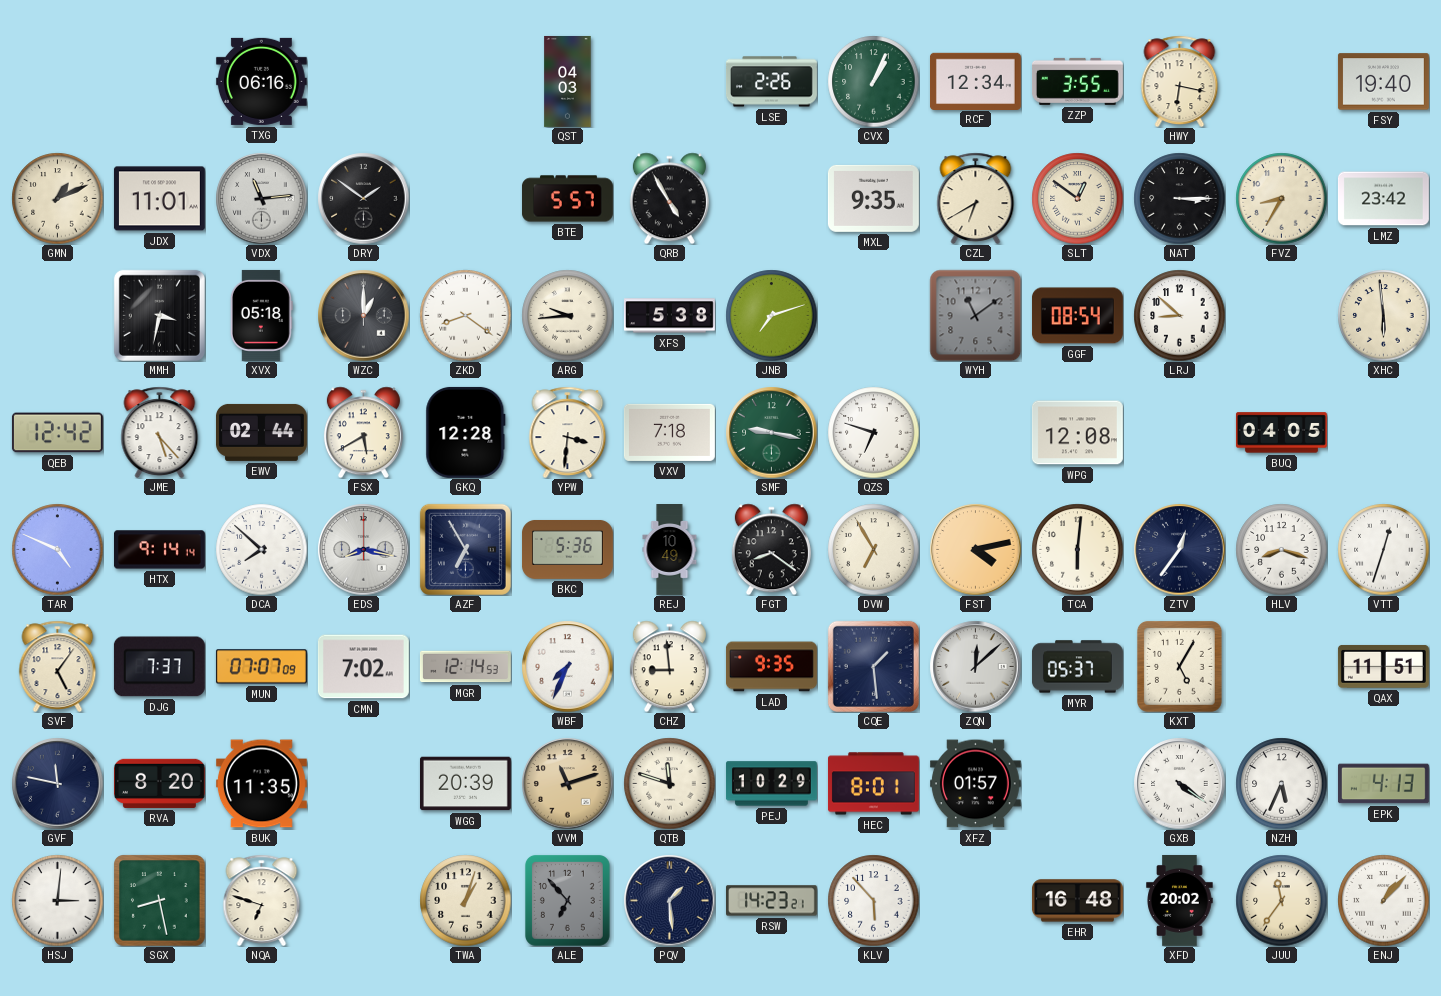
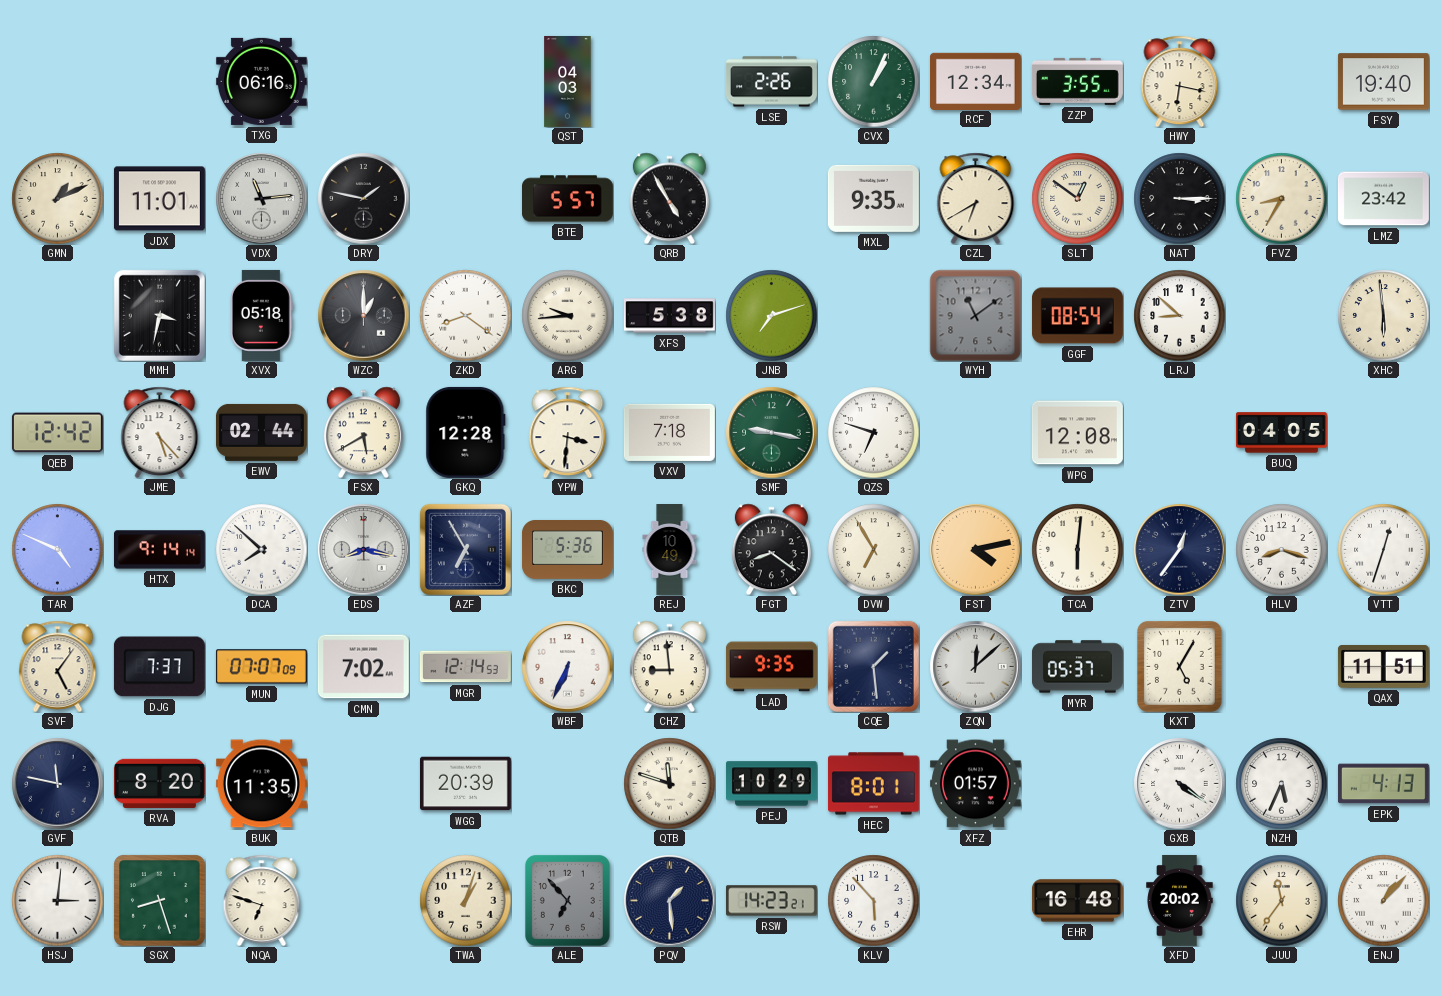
DRY: 1:51 -> 1:47 (363, 198)
WBF: 7:34 -> 6:34 (567, 666)
VVM: 11:12 -> none (567, 783)
SGX: 8:28 -> 8:27 (159, 900)
